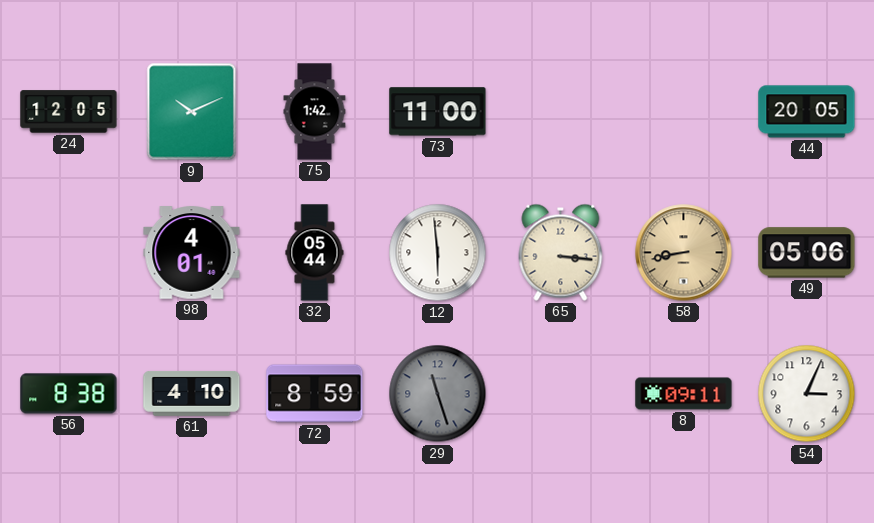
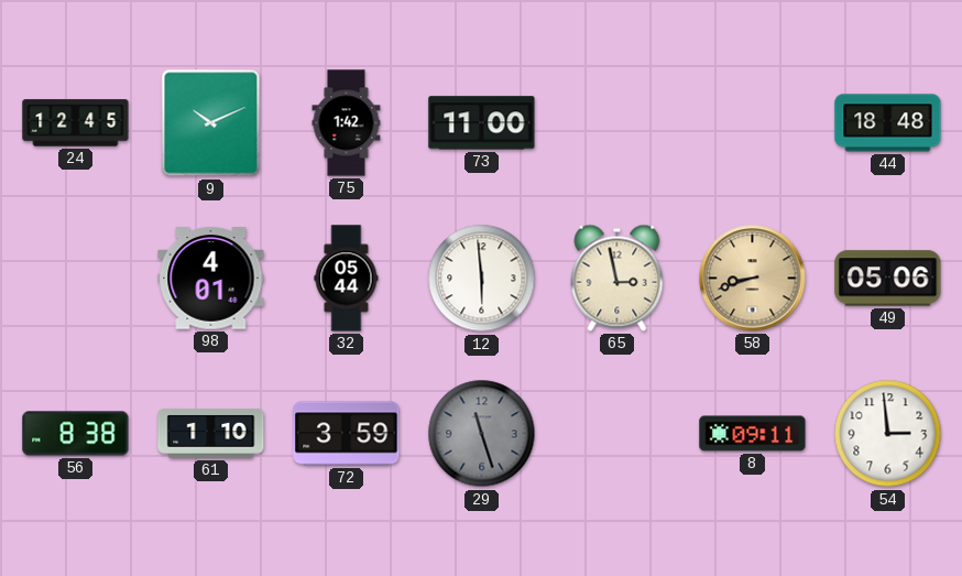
24: 12:05 -> 12:45 (76, 123)
44: 20:05 -> 18:48 (888, 123)
65: 3:16 -> 2:58 (617, 278)
58: 8:43 -> 8:42 (753, 279)
61: 4:10 -> 1:10 (211, 433)
72: 8:59 -> 3:59 (347, 434)
54: 3:04 -> 2:59 (888, 434)
